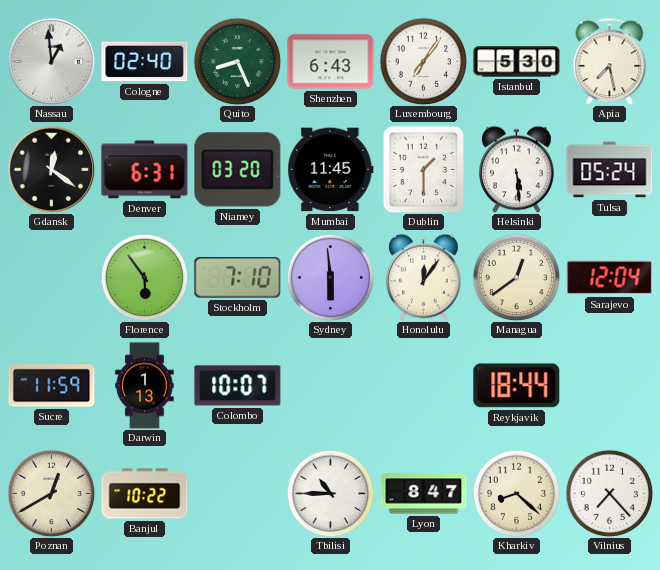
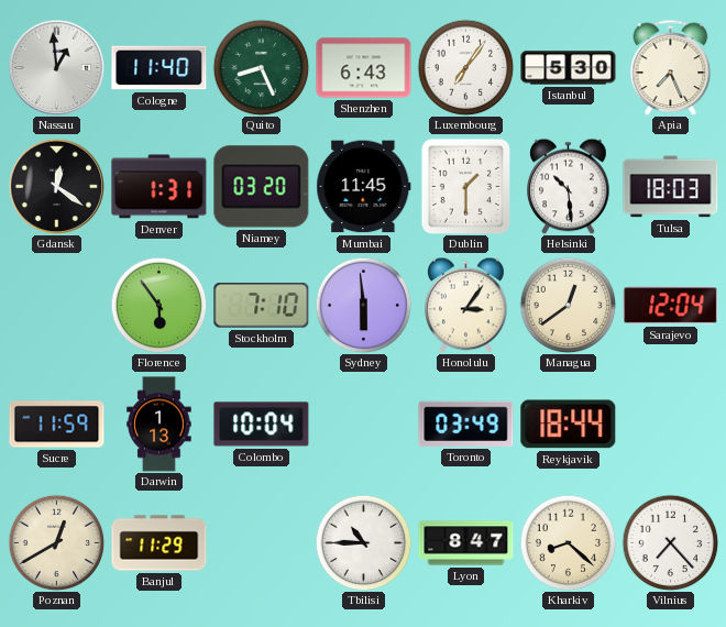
Cologne: 02:40 -> 11:40 (159, 68)
Apia: 7:28 -> 7:26 (671, 67)
Denver: 6:31 -> 1:31 (159, 187)
Helsinki: 5:29 -> 10:29 (569, 186)
Tulsa: 05:24 -> 18:03 (671, 187)
Honolulu: 12:06 -> 3:06 (466, 305)
Colombo: 10:07 -> 10:04 (262, 425)
Toronto: none -> 03:49 (466, 424)
Banjul: 10:22 -> 11:29 (159, 543)
